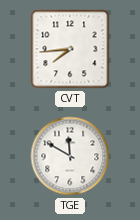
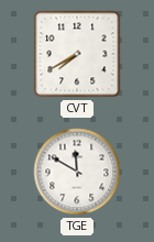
CVT: 7:44 -> 7:40 (77, 54)
